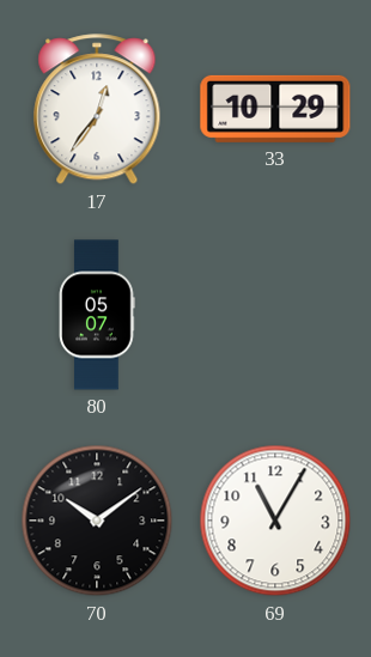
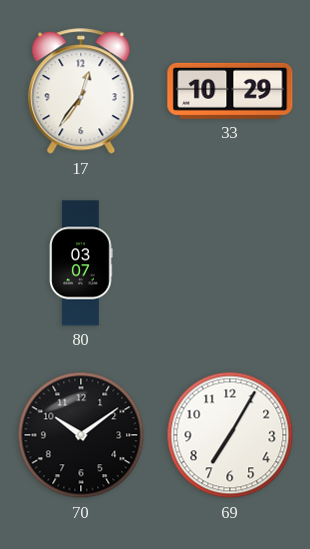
80: 05:07 -> 03:07 (81, 263)
69: 11:05 -> 7:05 (230, 435)
